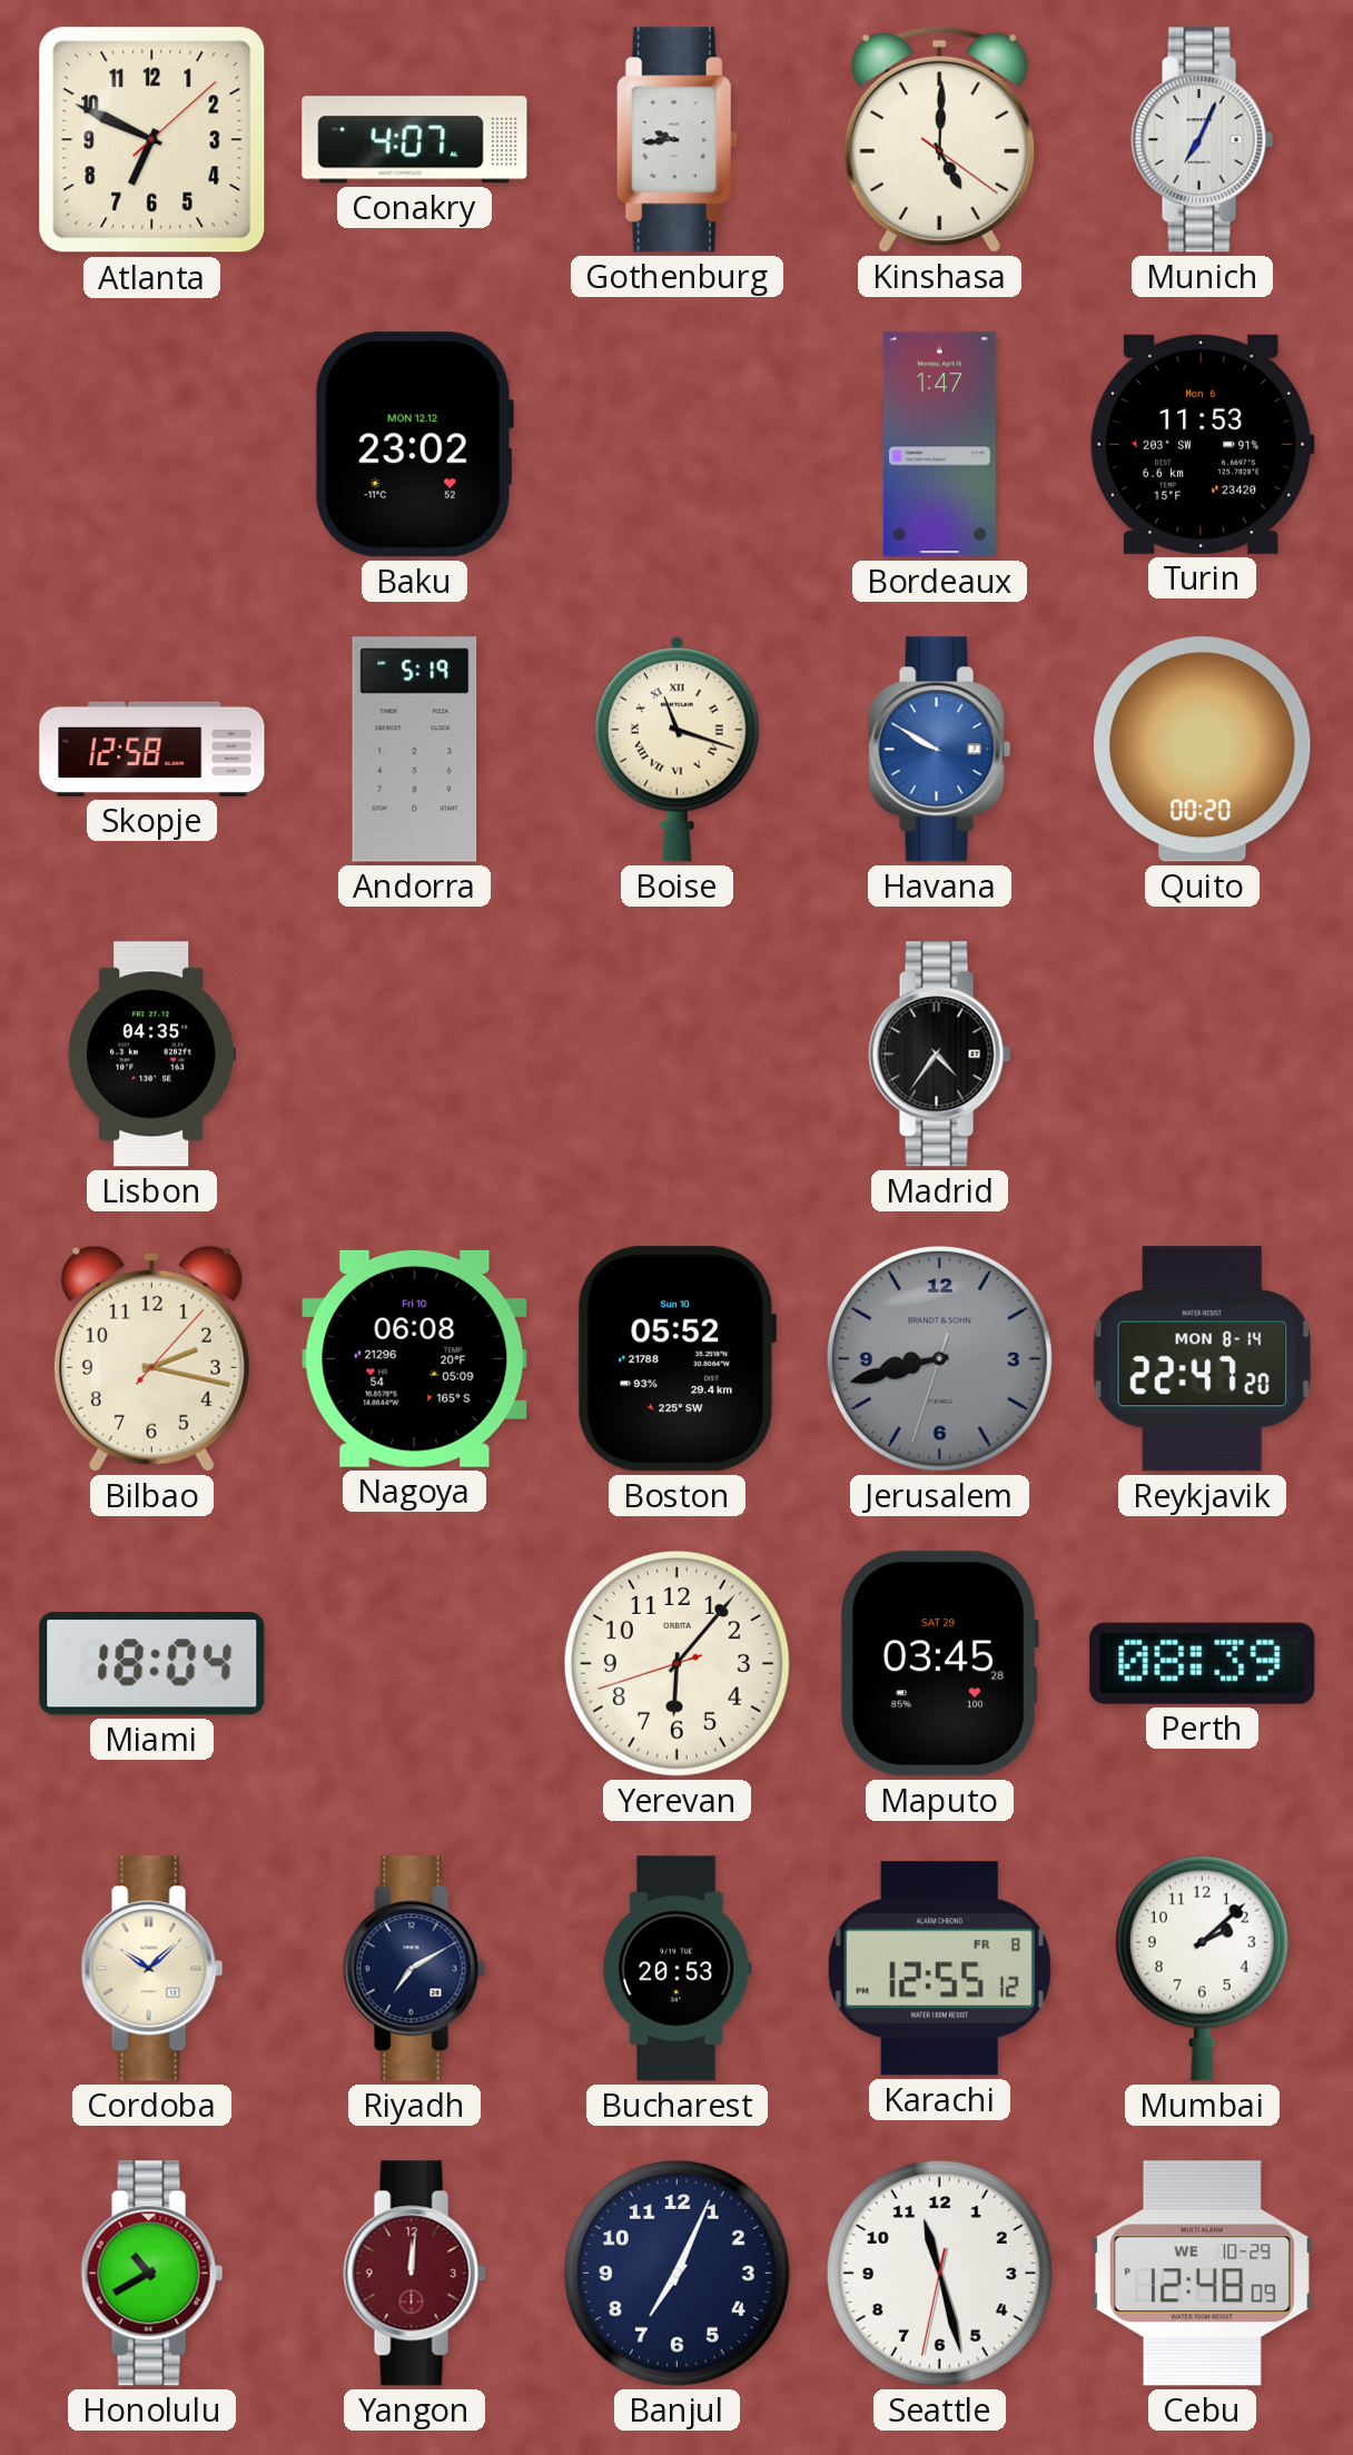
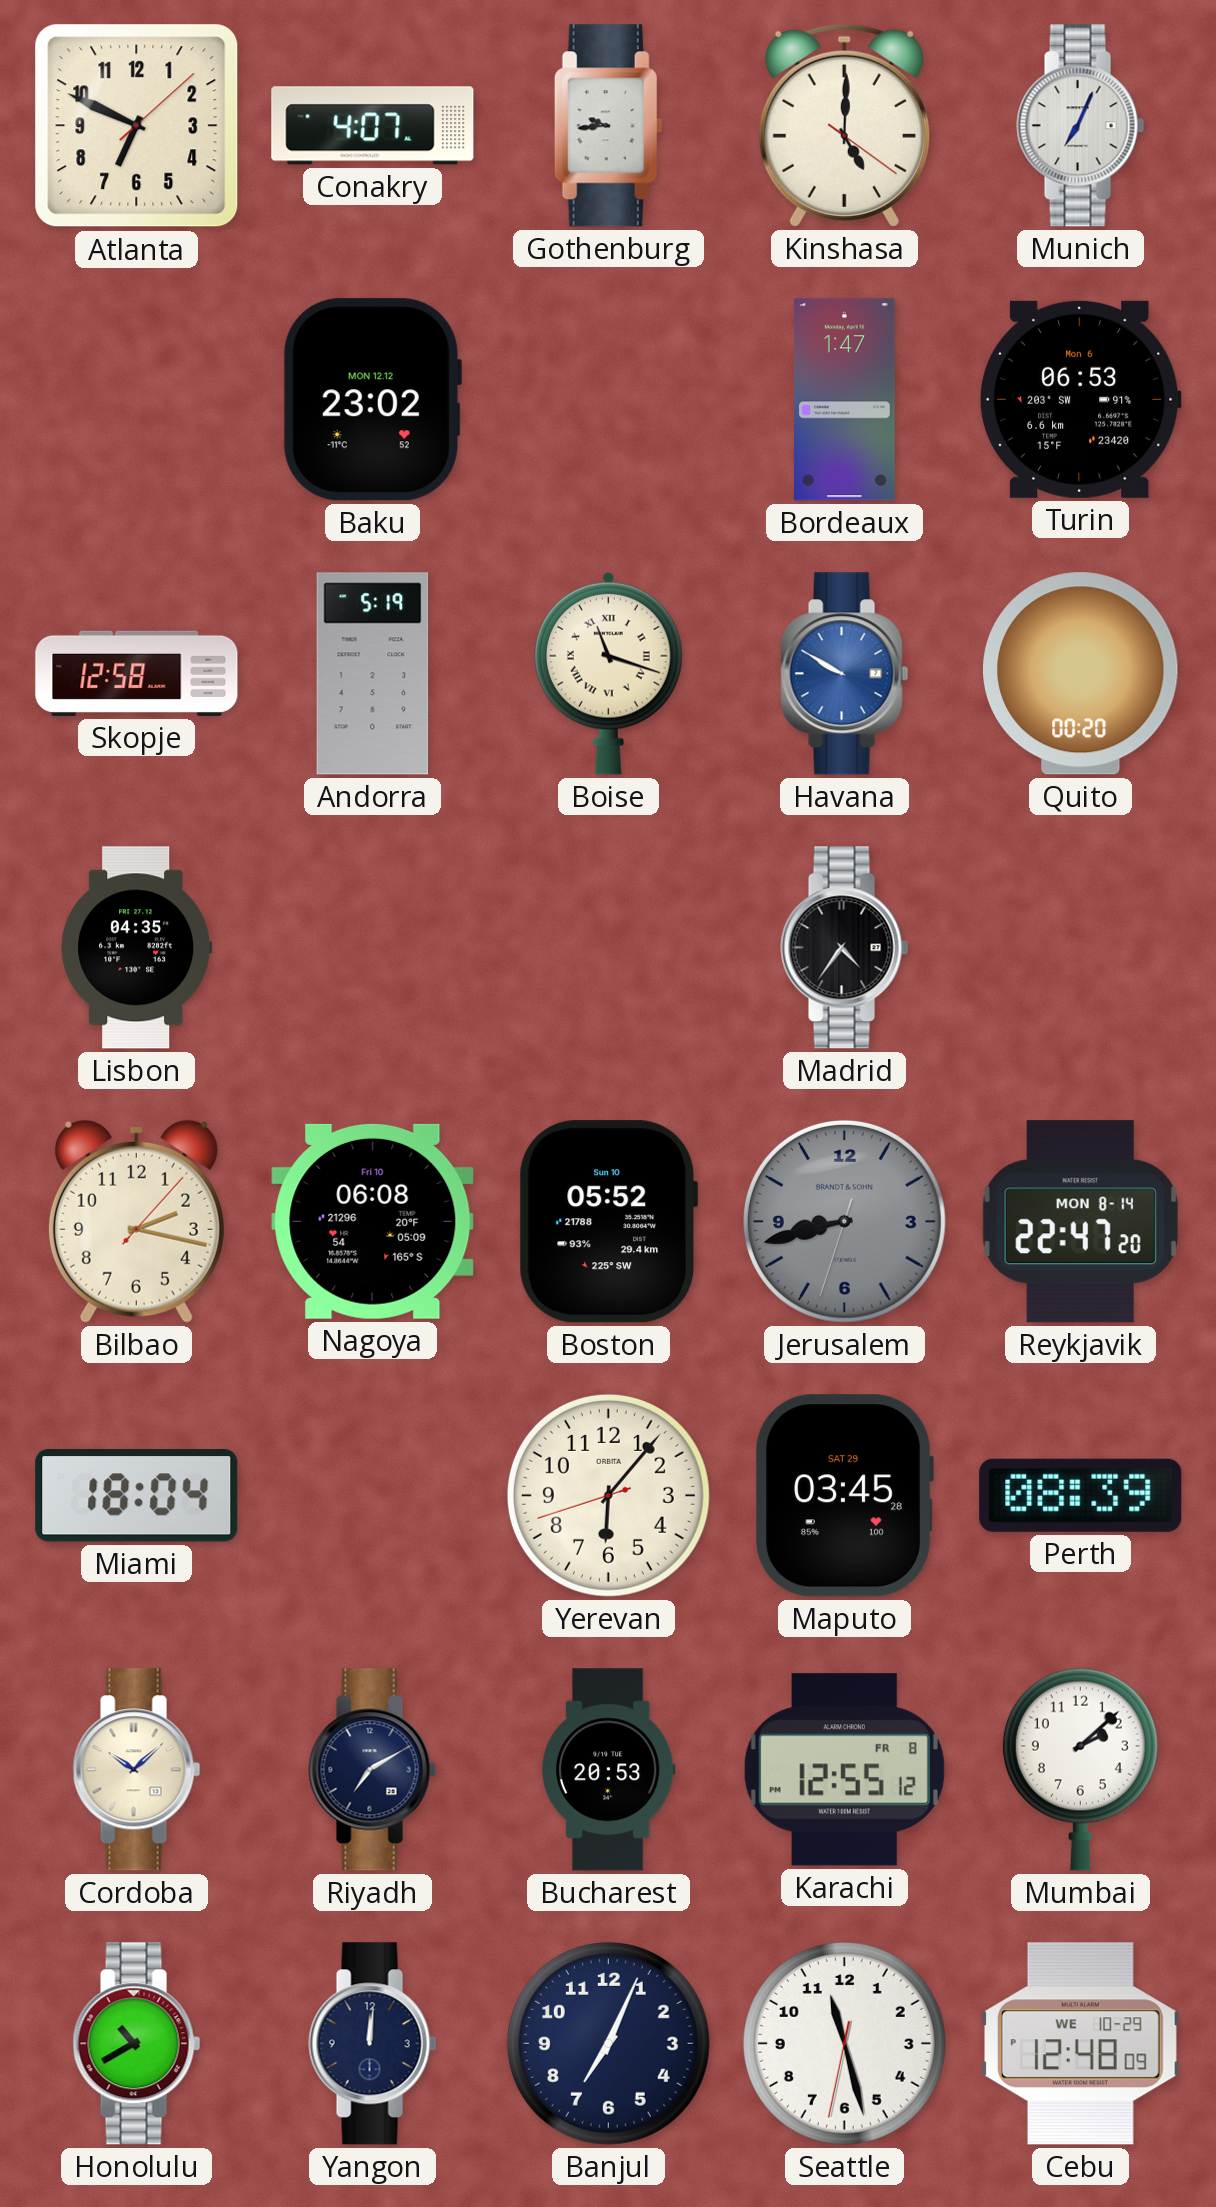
Turin: 11:53 -> 06:53 (1080, 399)
Yangon dial: burgundy -> navy (373, 2044)
